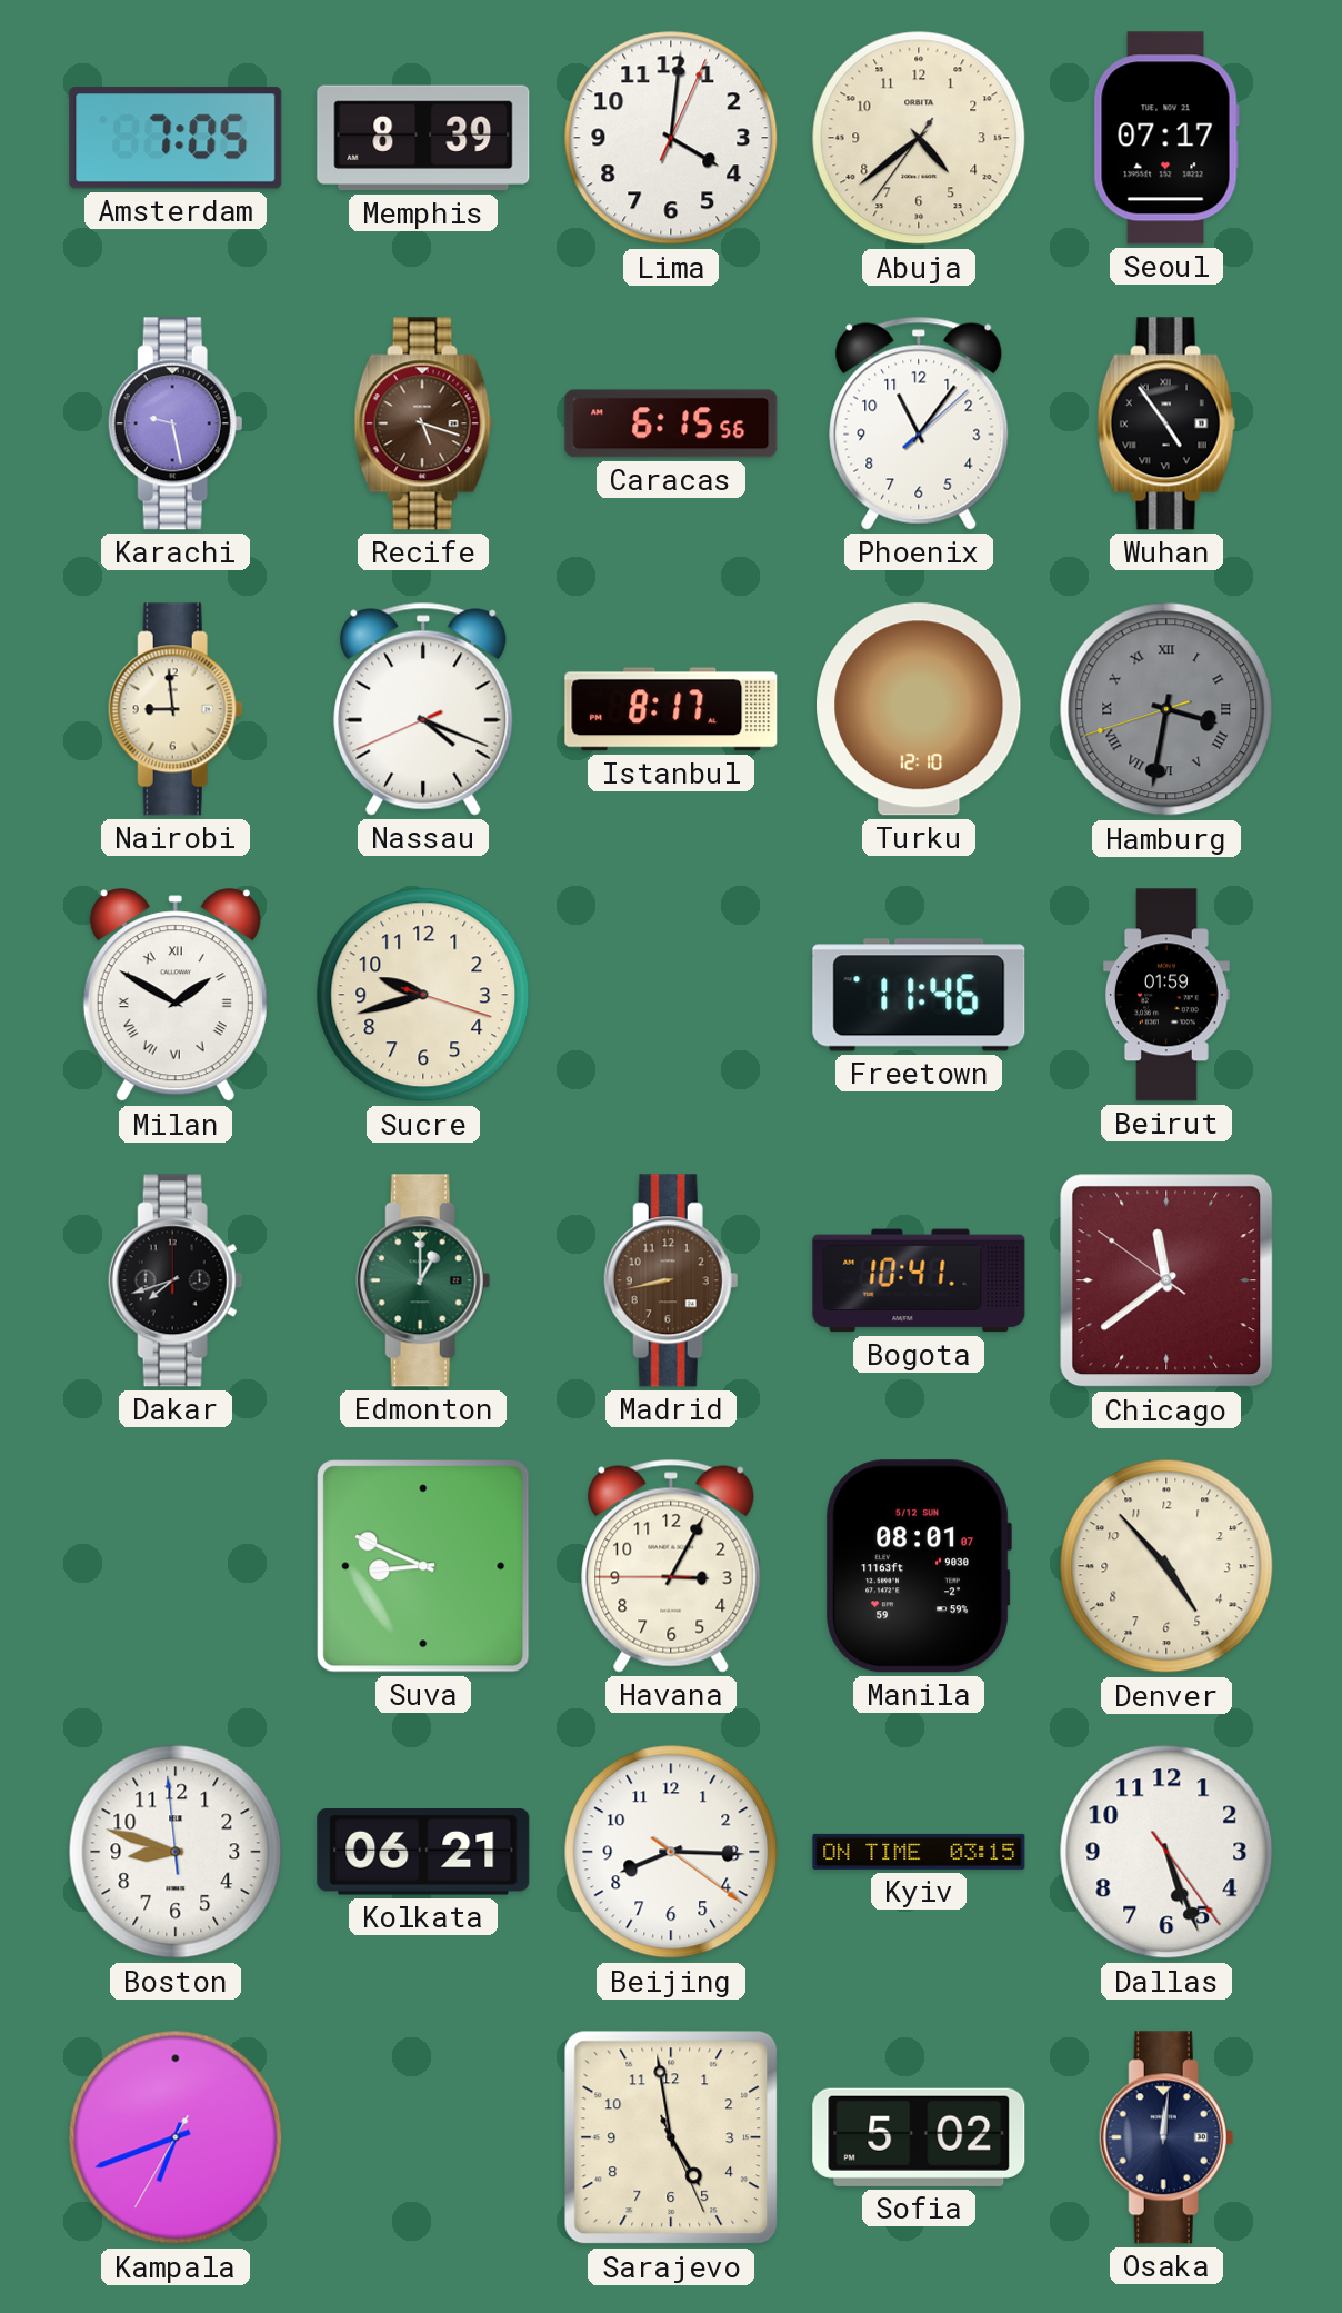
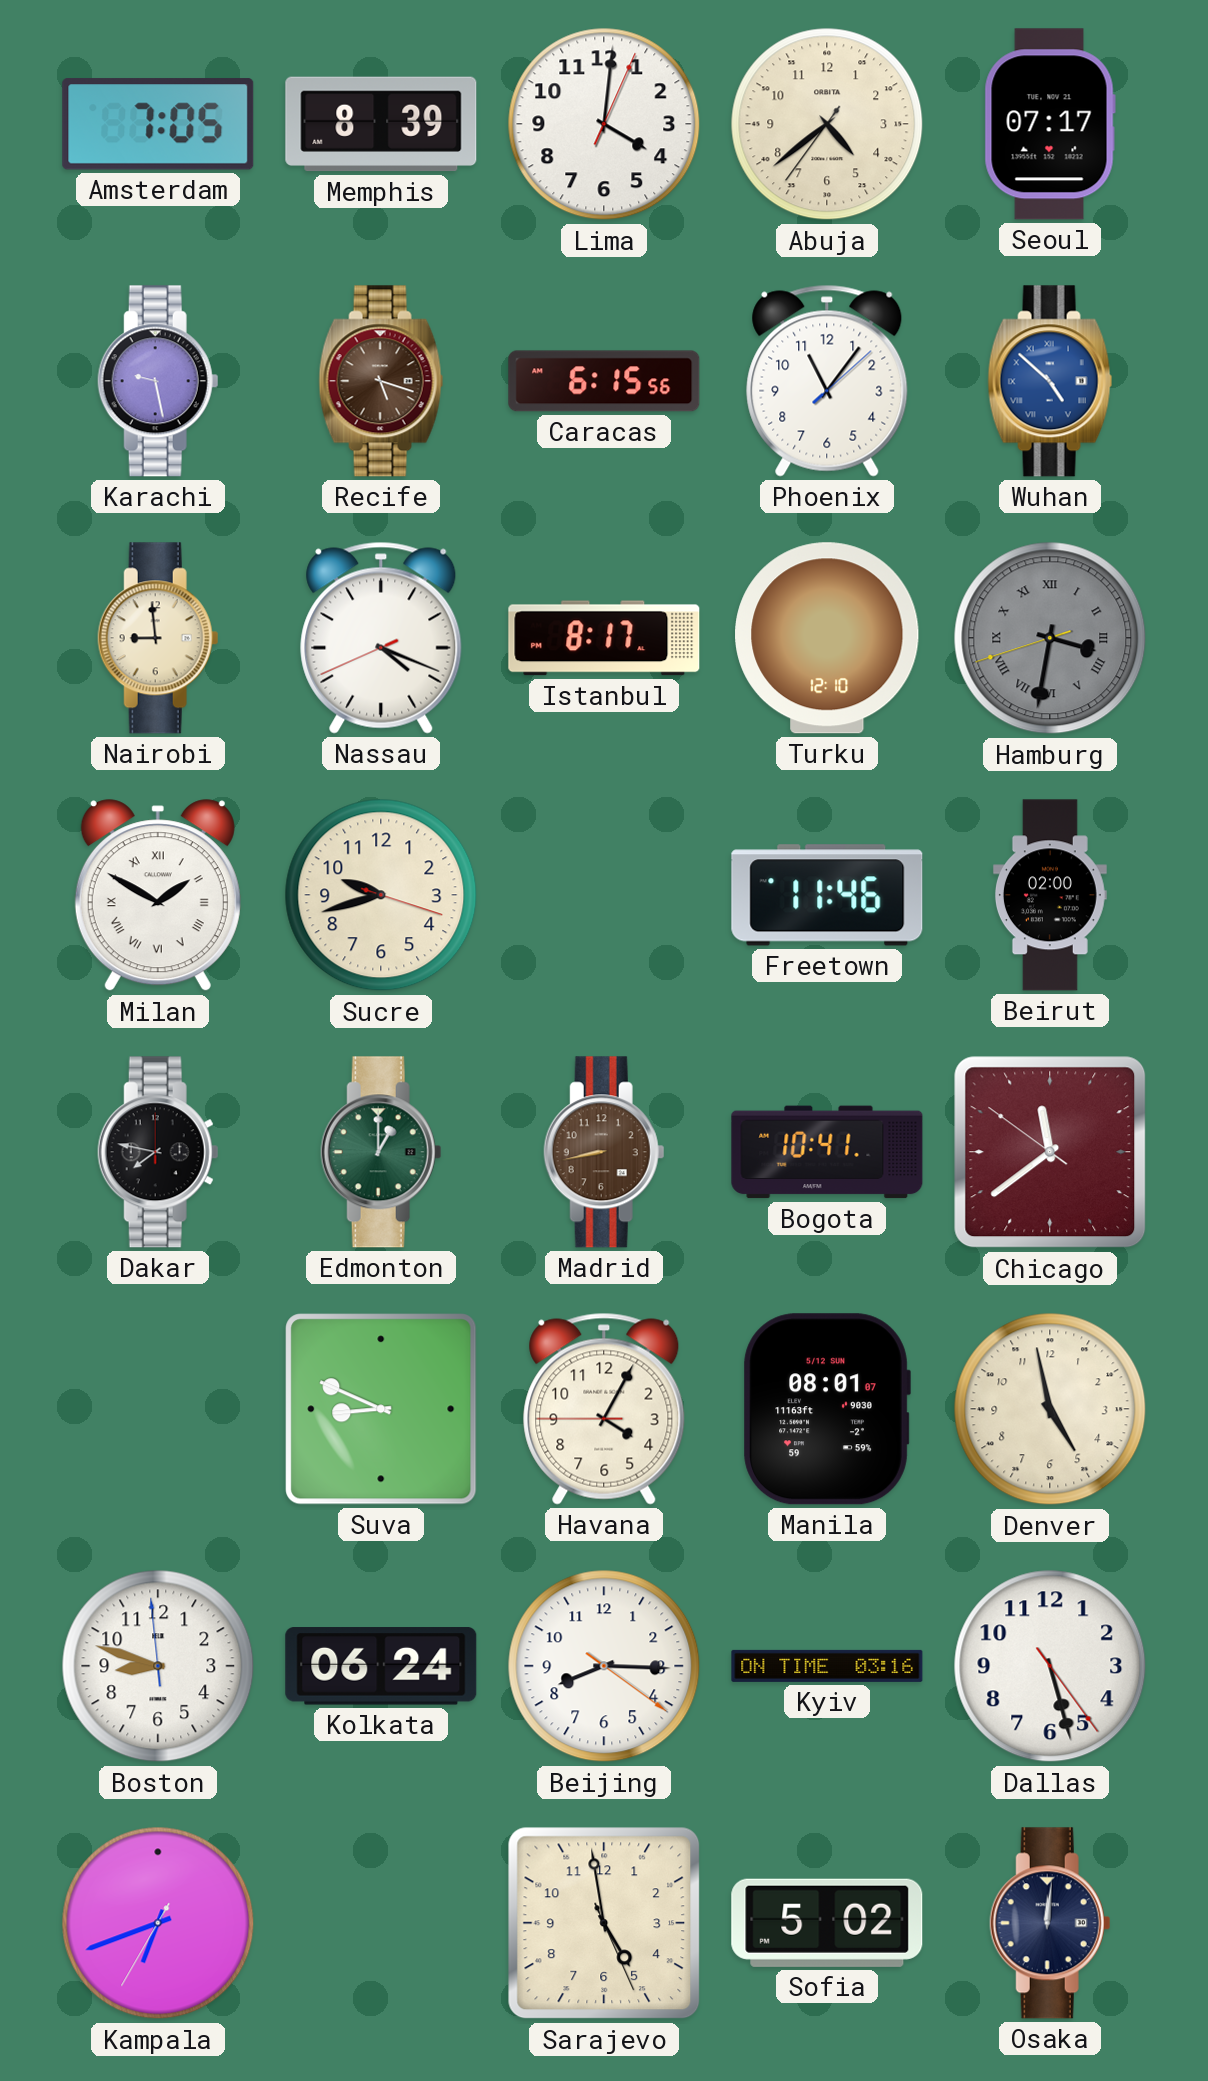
Wuhan: 4:54 -> 4:52 (1050, 381)
Wuhan dial: black -> blue (1050, 381)
Beirut: 01:59 -> 02:00 (1050, 895)
Dakar: 7:42 -> 7:47 (158, 1152)
Havana: 3:04 -> 4:04 (604, 1409)
Denver: 4:53 -> 4:58 (1050, 1409)
Kolkata: 06:21 -> 06:24 (381, 1666)
Kyiv: 03:15 -> 03:16 (827, 1666)
Dallas: 5:26 -> 5:27 (1050, 1666)
